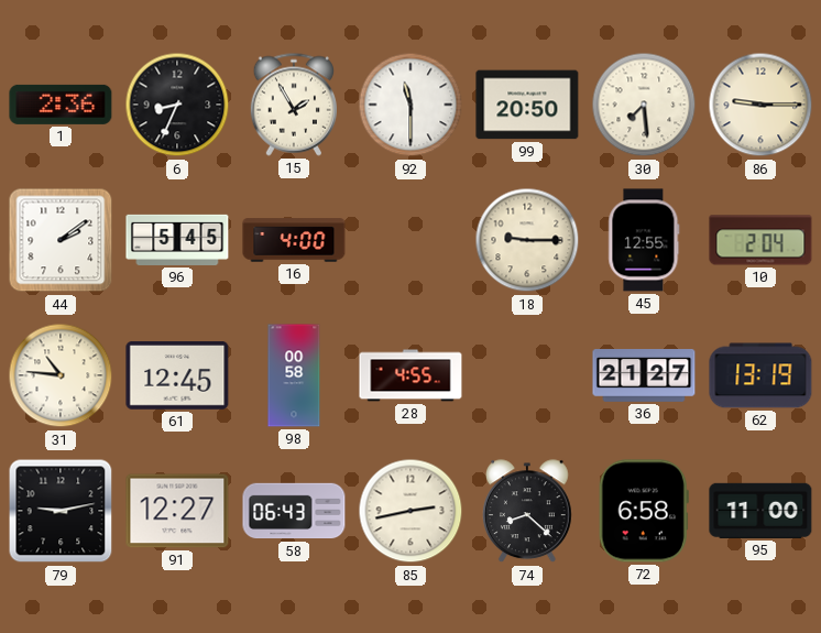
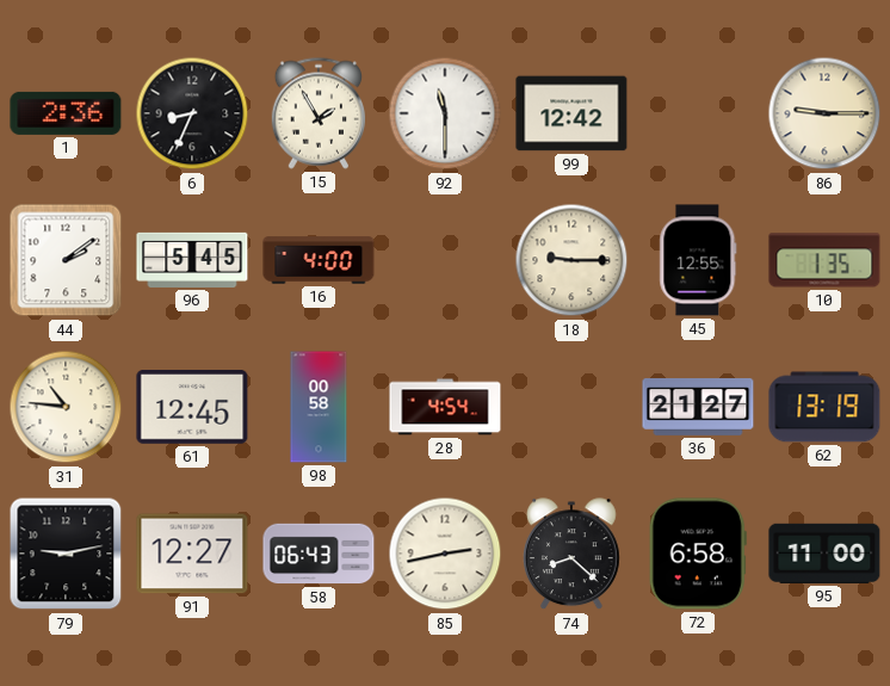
99: 20:50 -> 12:42 (571, 113)
30: 7:29 -> none (644, 105)
10: 2:04 -> 1:35 (824, 260)
28: 4:55 -> 4:54 (445, 407)
